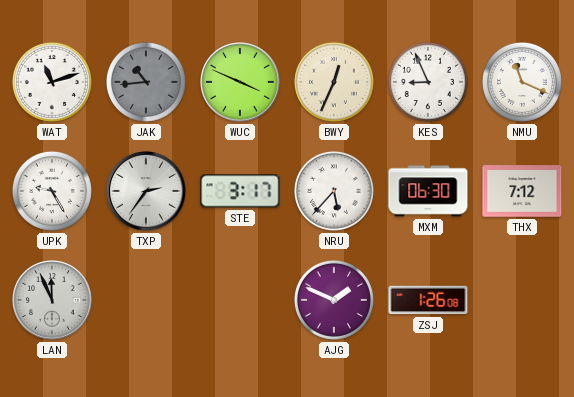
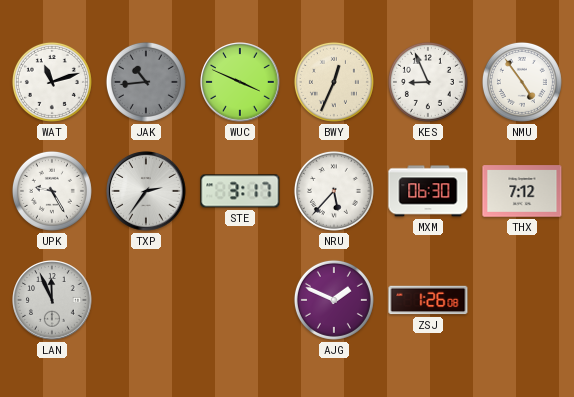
NMU: 11:19 -> 4:54 (522, 82)
